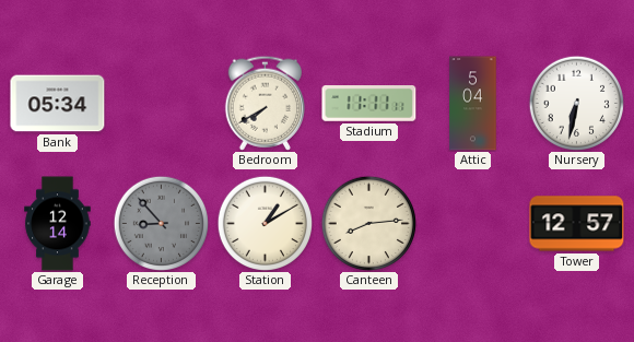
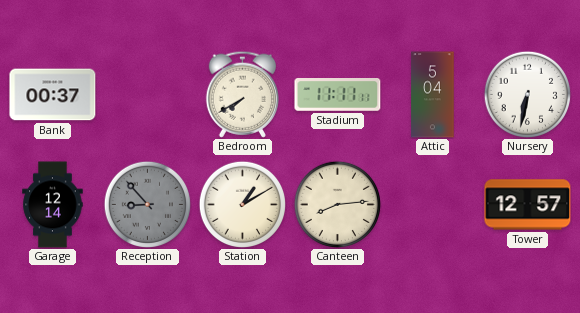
Bank: 05:34 -> 00:37 (53, 95)
